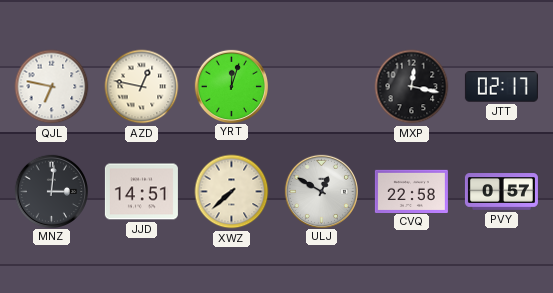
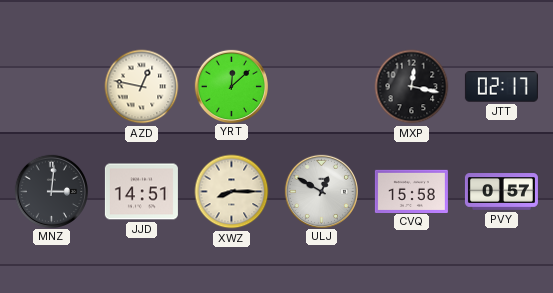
QJL: 6:47 -> none (52, 87)
YRT: 12:03 -> 12:08 (231, 86)
XWZ: 7:38 -> 8:15 (232, 192)
CVQ: 22:58 -> 15:58 (411, 191)
